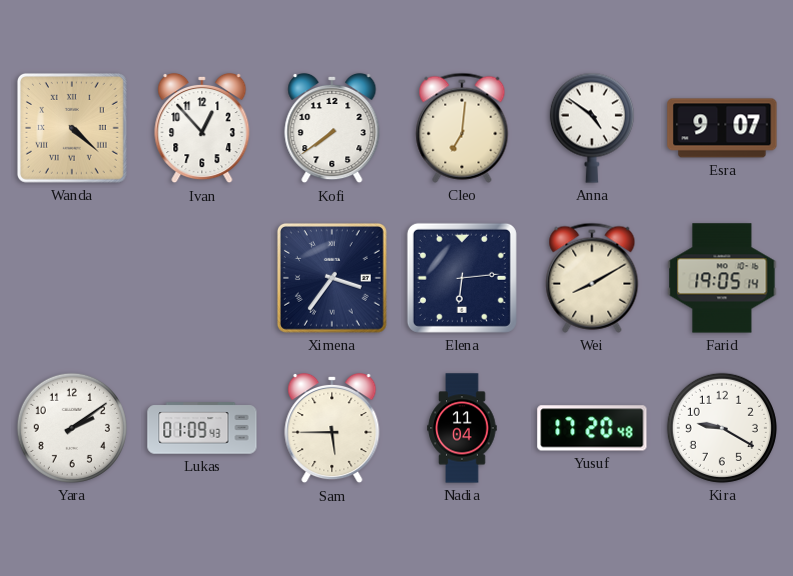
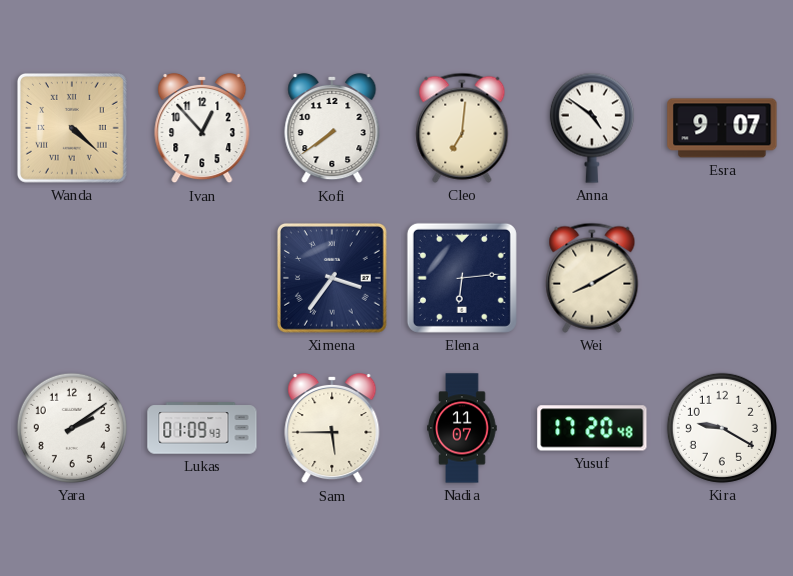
Farid: 19:05 -> none (722, 278)
Nadia: 11:04 -> 11:07 (462, 428)
